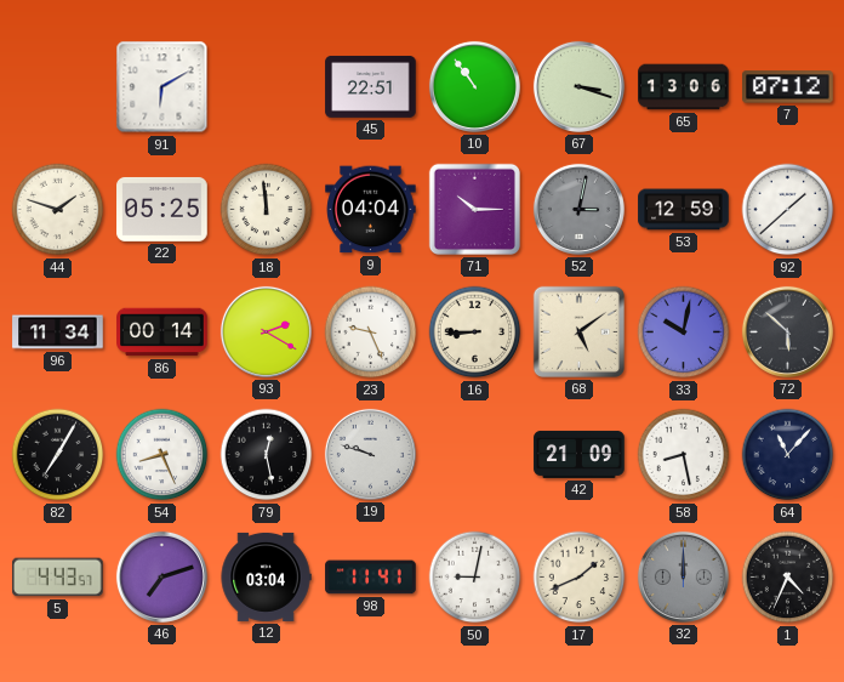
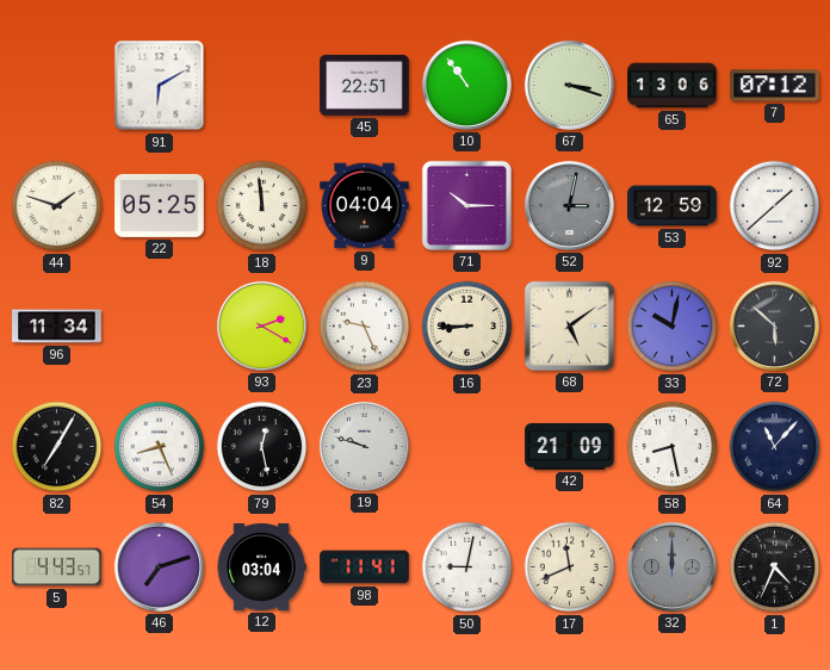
86: 00:14 -> none (162, 333)
17: 1:41 -> 11:41 (570, 567)
